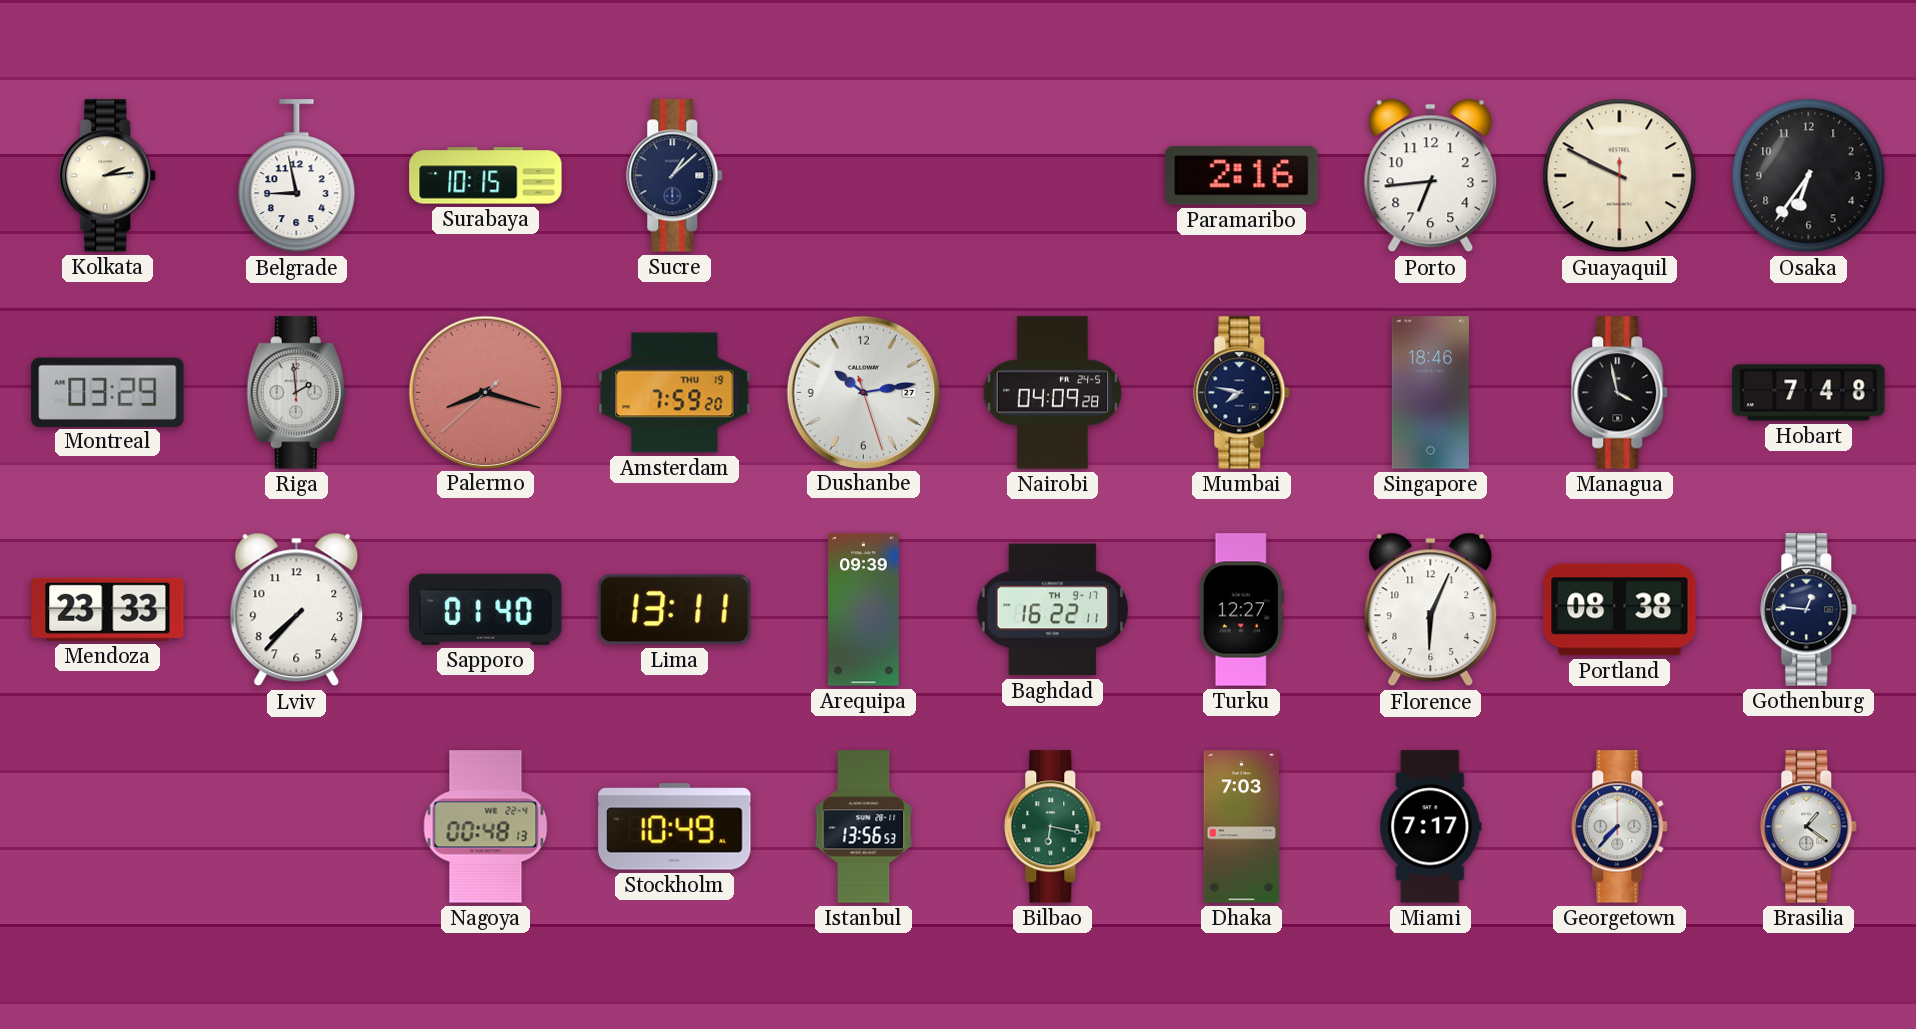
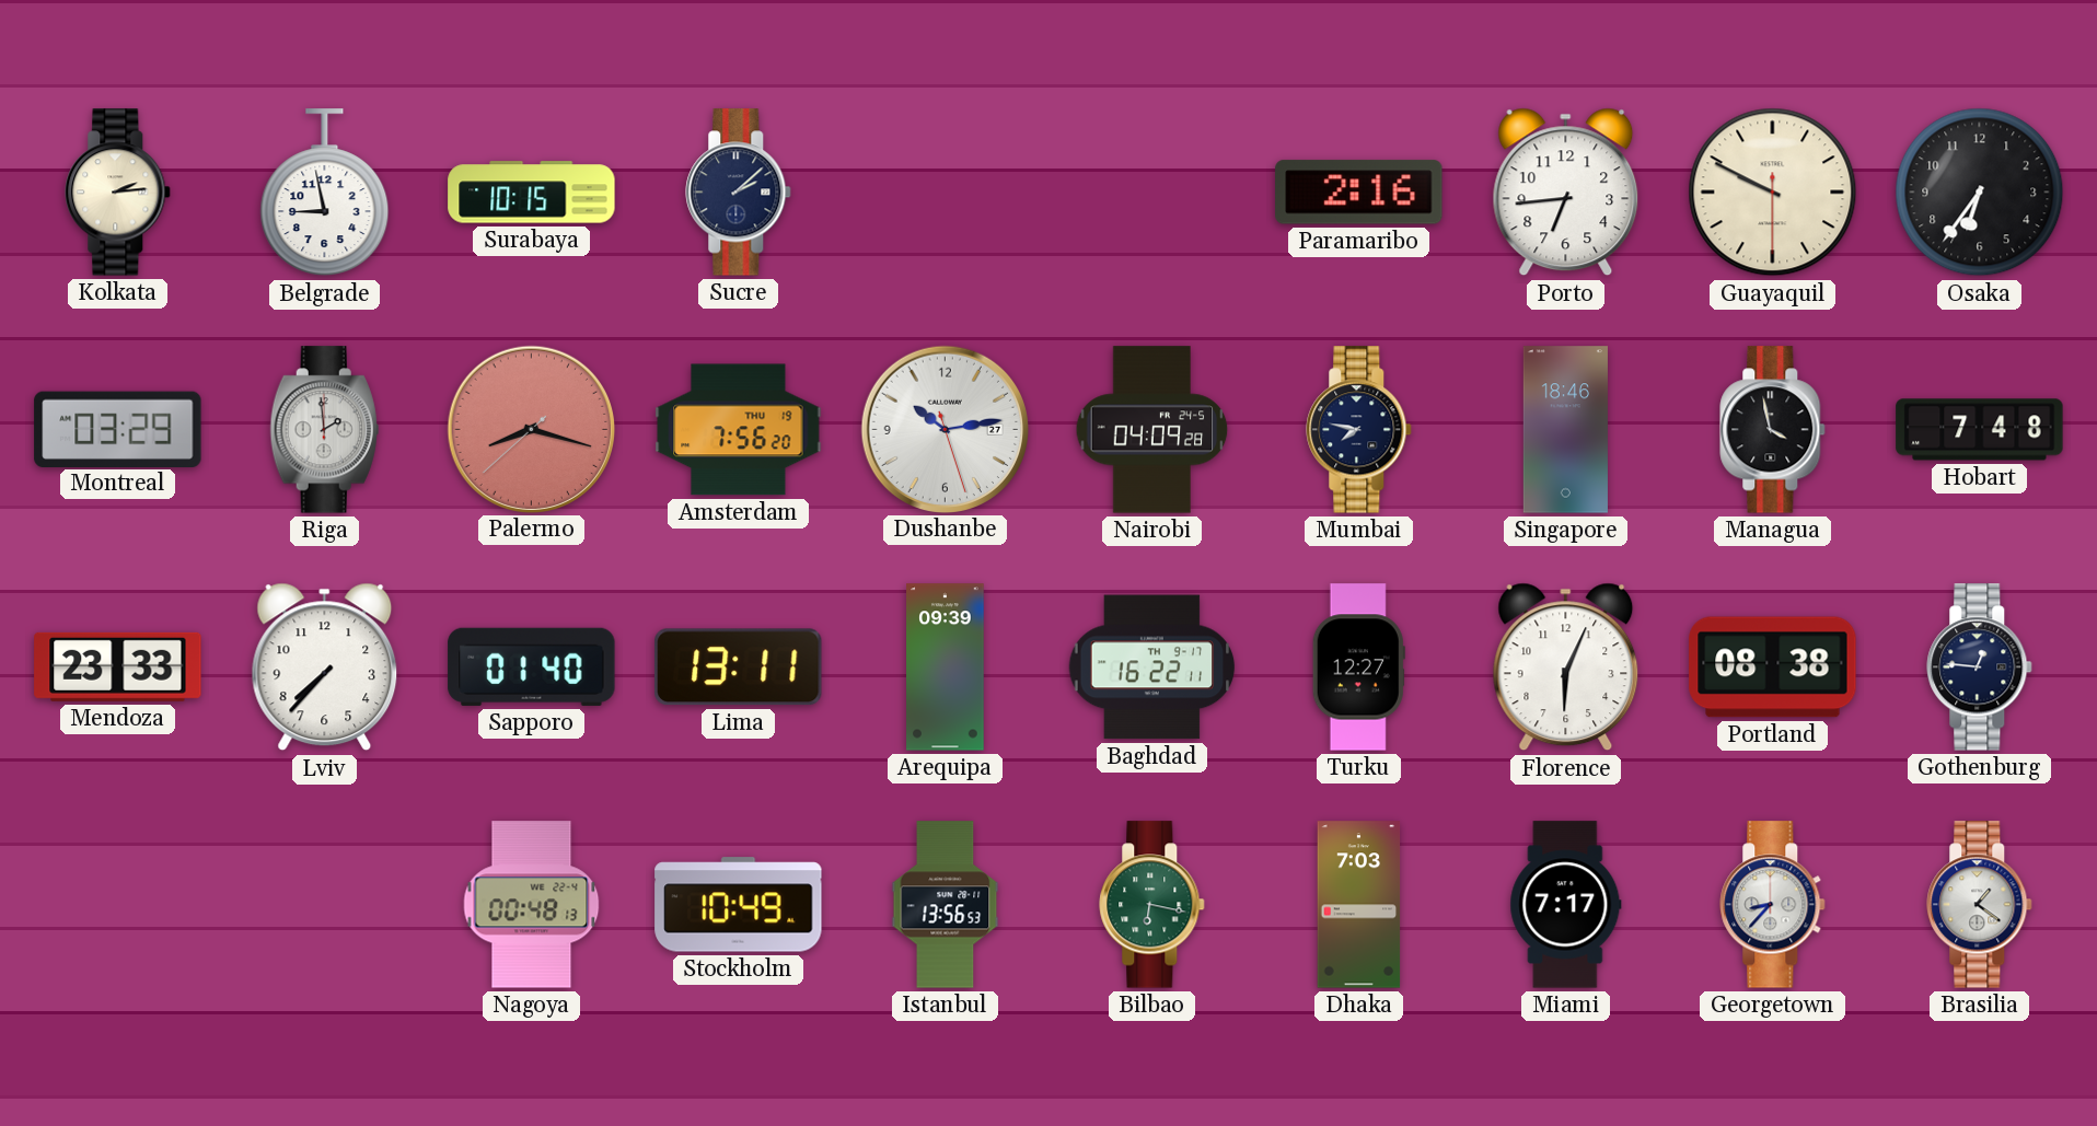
Sucre: 1:08 -> 2:08 (739, 193)
Amsterdam: 7:59 -> 7:56 (739, 430)
Georgetown: 7:37 -> 8:37 (1773, 905)
